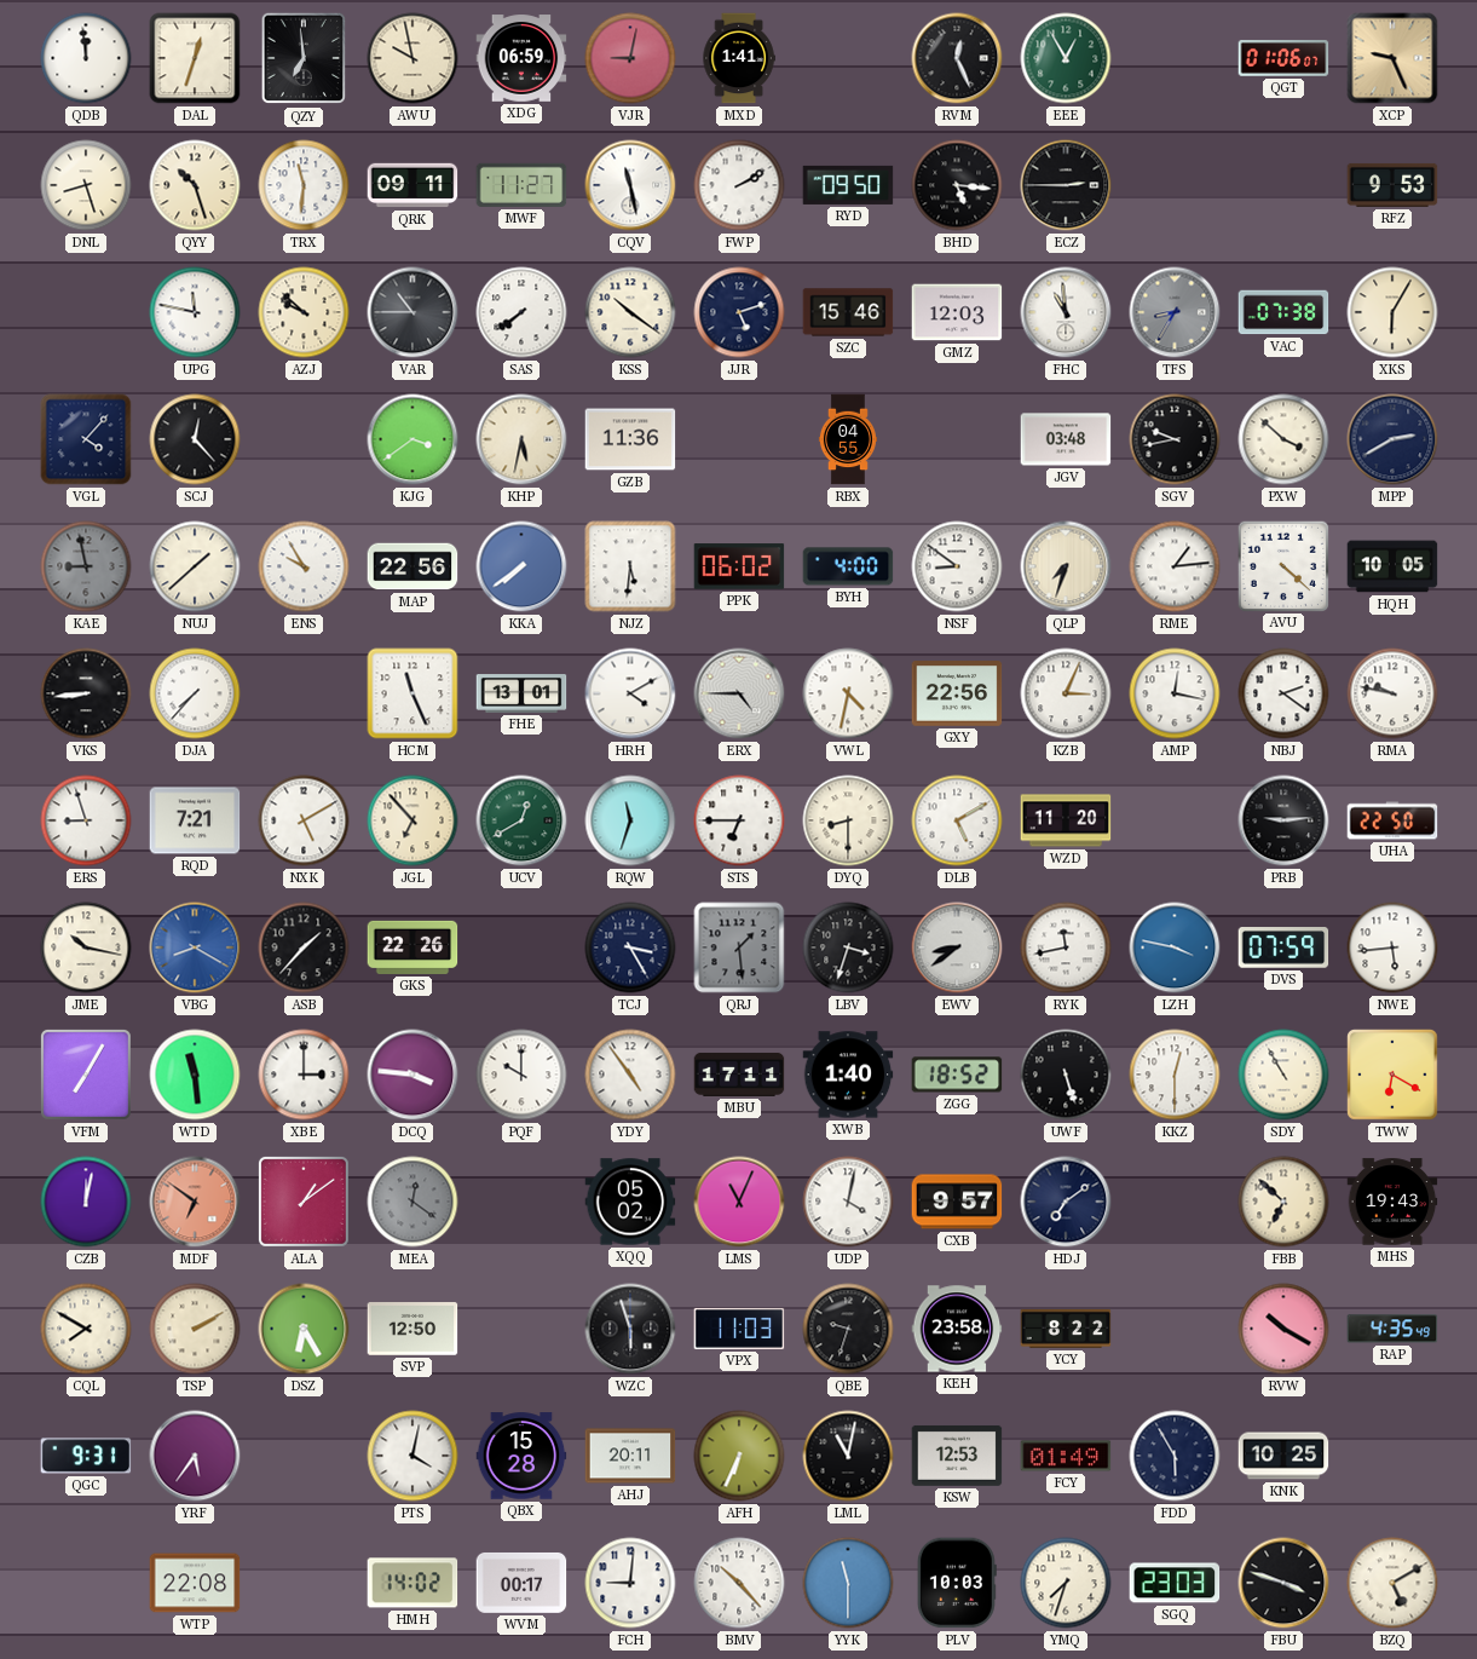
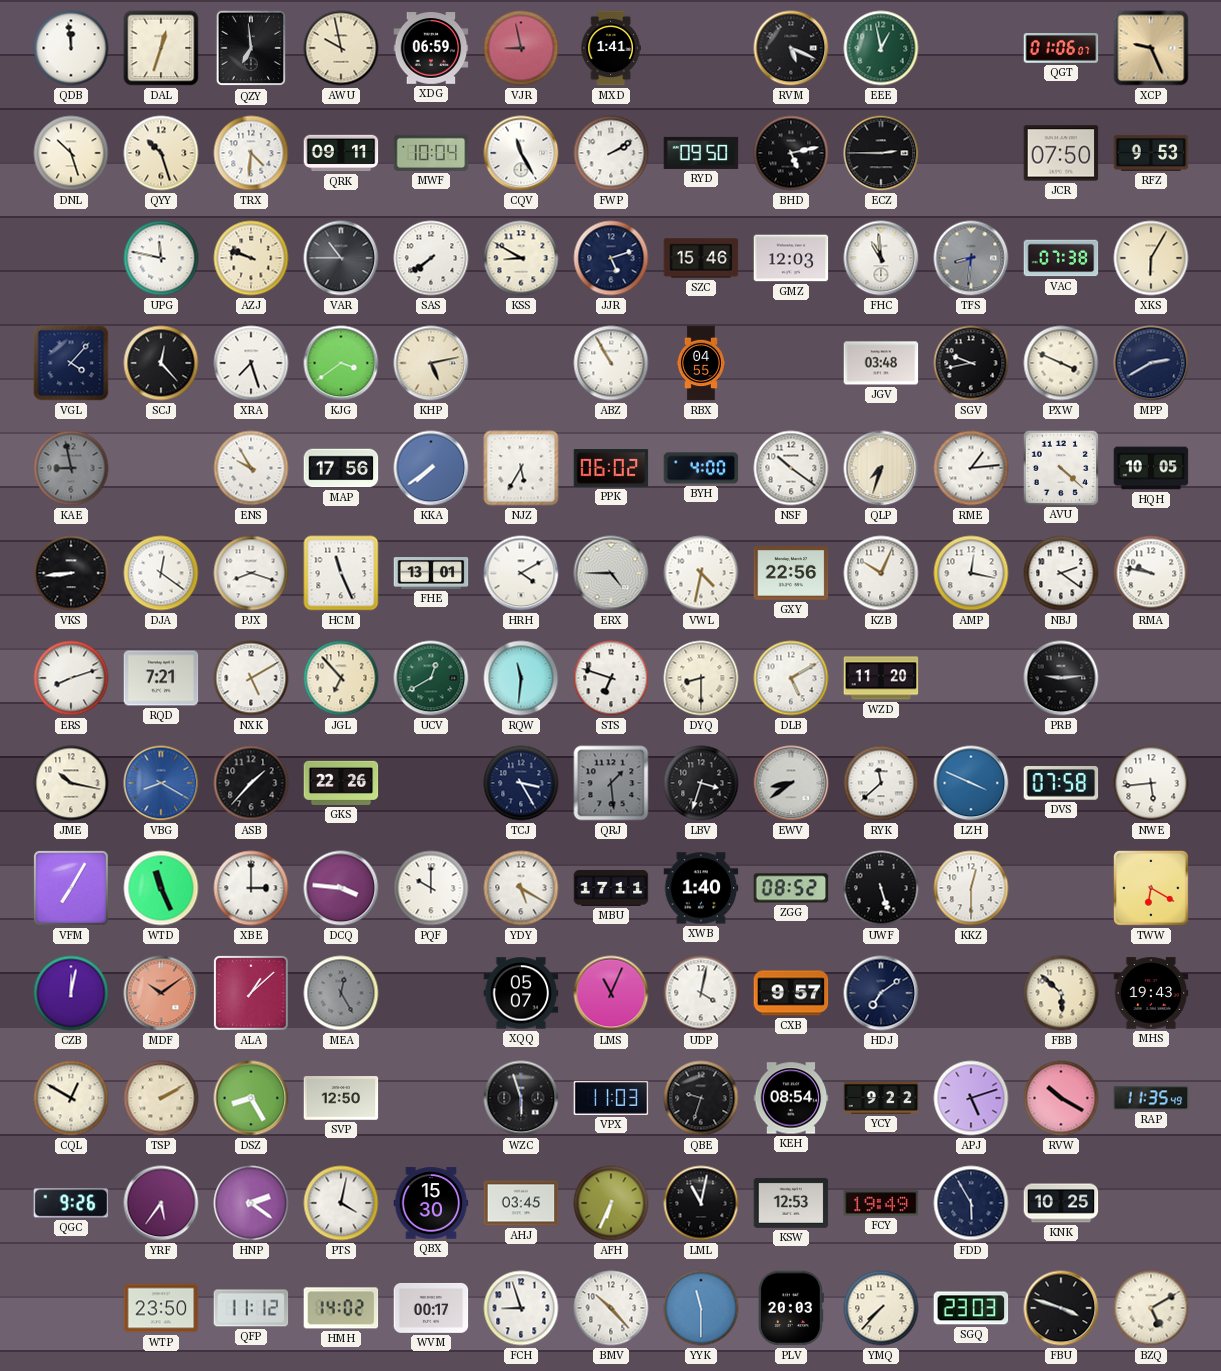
VJR: 9:02 -> 8:58 (521, 48)
RVM: 12:26 -> 5:19 (791, 48)
EEE: 12:55 -> 12:58 (881, 48)
DNL: 8:27 -> 10:27 (71, 153)
TRX: 11:31 -> 4:31 (251, 153)
MWF: 11:27 -> 10:04 (431, 153)
CQV: 11:28 -> 11:25 (521, 153)
BHD: 5:16 -> 5:13 (791, 153)
JCR: none -> 07:50 (1061, 153)
AZJ: 9:52 -> 9:48 (251, 258)
KSS: 10:21 -> 8:50 (521, 258)
TFS: 8:35 -> 8:31 (971, 258)
XRA: none -> 7:27 (251, 363)
KHP: 5:32 -> 5:13 (431, 363)
GZB: 11:36 -> none (630, 439)
ABZ: none -> 10:55 (611, 363)
PXW: 3:52 -> 3:49 (1061, 363)
NUJ: 1:38 -> none (195, 566)
MAP: 22:56 -> 17:56 (341, 468)
NJZ: 5:31 -> 5:35 (521, 468)
NSF: 8:51 -> 10:21 (791, 468)
DJA: 7:37 -> 12:21 (161, 573)
PJX: none -> 8:18 (251, 573)
KZB: 3:04 -> 10:04 (881, 573)
ERS: 8:57 -> 8:12 (71, 678)
RQW: 11:33 -> 11:31 (521, 678)
STS: 6:45 -> 6:48 (611, 678)
UHA: 22:50 -> none (1392, 820)
RYK: 11:43 -> 11:38 (881, 783)
LZH: 3:47 -> 3:49 (971, 783)
DVS: 07:59 -> 07:58 (1061, 784)
WTD: 11:29 -> 11:26 (161, 888)
YDY: 4:54 -> 5:20 (521, 888)
ZGG: 18:52 -> 08:52 (791, 888)
SDY: 10:55 -> none (1283, 1075)
MDF: 6:51 -> 10:09 (161, 993)
ALA: 1:09 -> 1:08 (251, 993)
MEA: 12:21 -> 12:25 (341, 993)
XQQ: 05:02 -> 05:07 (521, 993)
FBB: 6:52 -> 5:52 (1061, 993)
CQL: 7:50 -> 12:50 (71, 1098)
DSZ: 6:25 -> 8:25 (251, 1098)
KEH: 23:58 -> 08:54 (791, 1098)
YCY: 8:22 -> 9:22 (881, 1098)
APJ: none -> 5:12 (971, 1098)
RAP: 4:35 -> 11:35 (1151, 1098)
QGC: 9:31 -> 9:26 (71, 1203)
HNP: none -> 2:21 (251, 1203)
QBX: 15:28 -> 15:30 (431, 1203)
AHJ: 20:11 -> 03:45 (521, 1203)
FCY: 01:49 -> 19:49 (881, 1203)
WTP: 22:08 -> 23:50 (161, 1308)
QFP: none -> 11:12 (251, 1308)
FCH: 9:01 -> 8:57 (521, 1308)
PLV: 10:03 -> 20:03 (791, 1308)
YMQ: 7:33 -> 7:37 (881, 1308)
